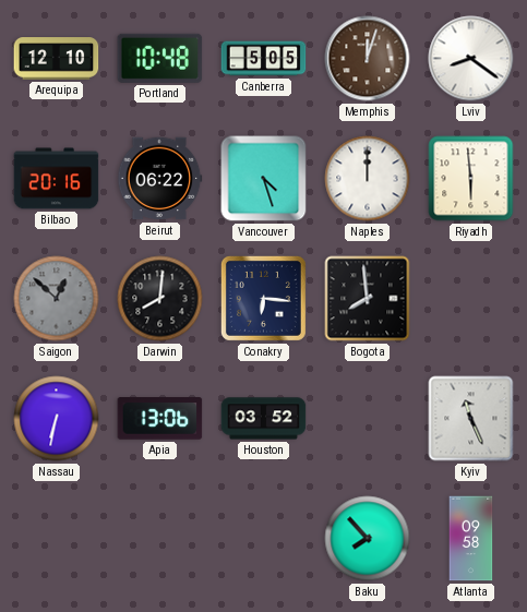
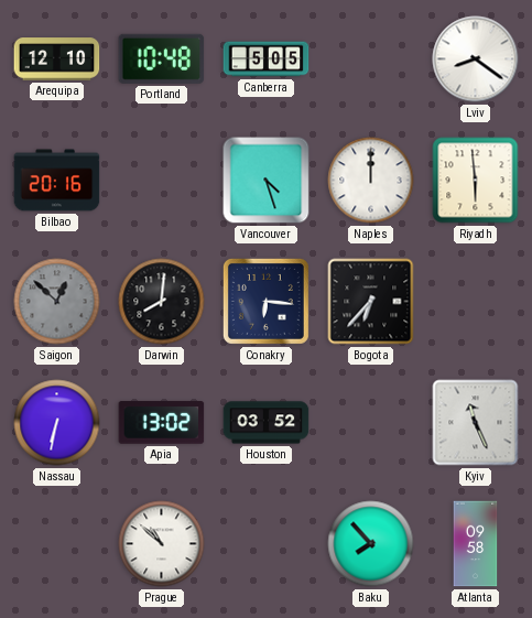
Memphis: 12:03 -> none (368, 59)
Beirut: 06:22 -> none (159, 179)
Bogota: 7:59 -> 6:37 (371, 302)
Apia: 13:06 -> 13:02 (162, 423)
Prague: none -> 10:52 (162, 544)
